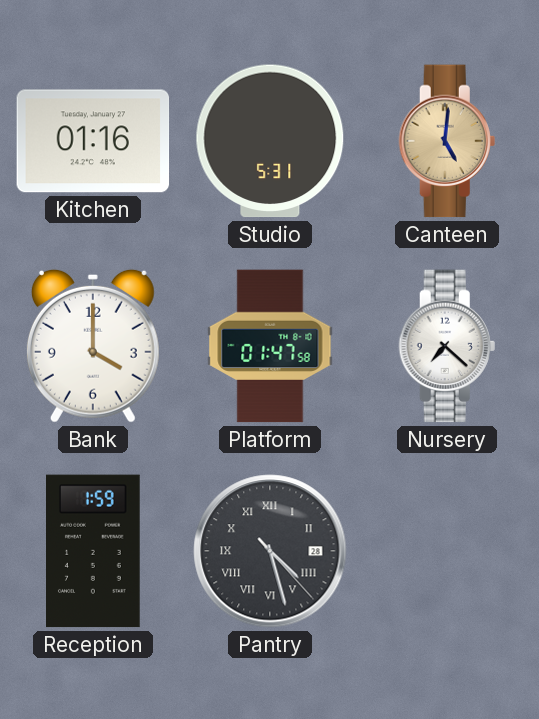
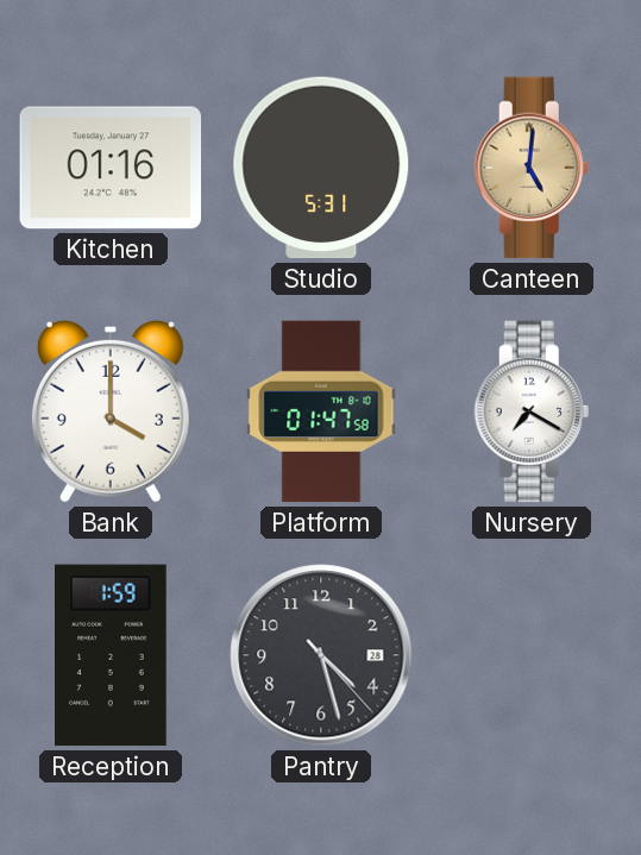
Nursery: 7:22 -> 7:20 (532, 411)
Pantry numerals: Roman -> Arabic (321, 655)
